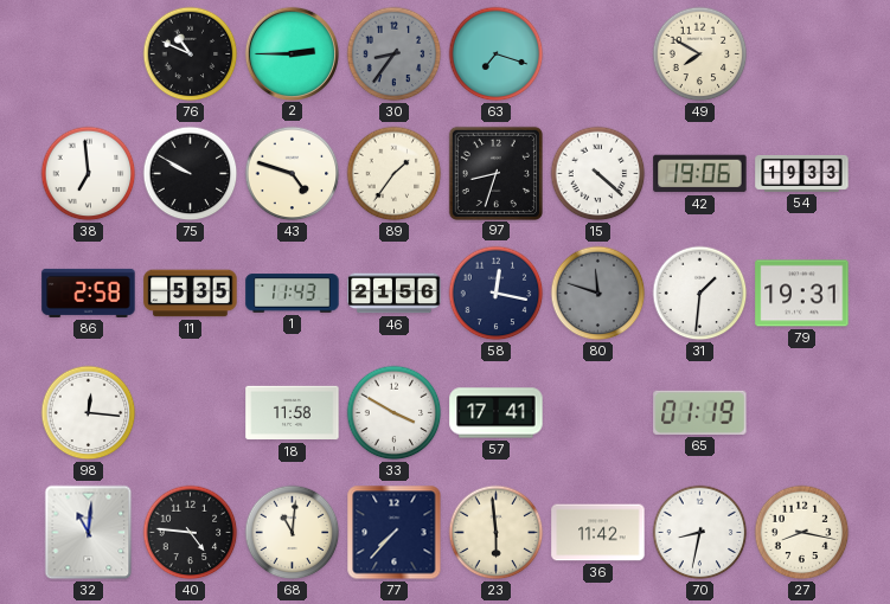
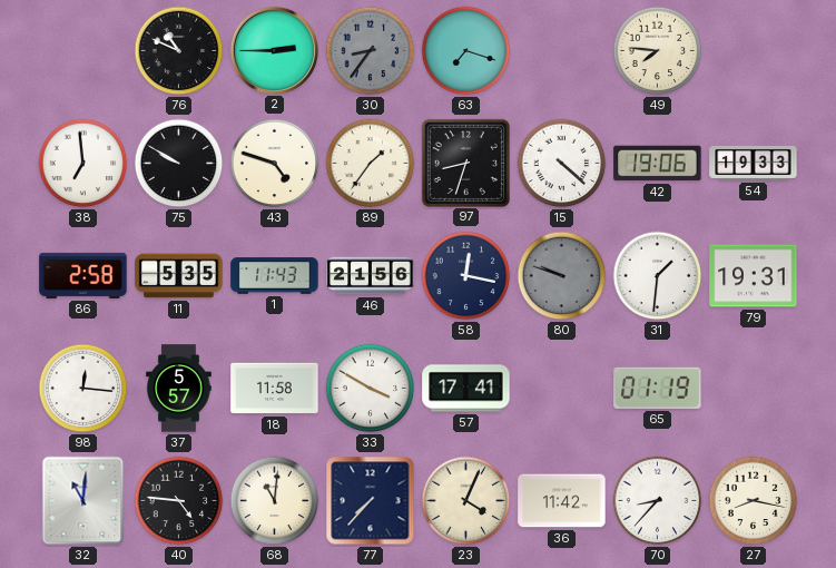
49: 7:50 -> 7:46 (658, 51)
80: 11:48 -> 9:48 (562, 276)
37: none -> 5:57 (179, 389)
23: 5:59 -> 4:04 (466, 501)
70: 8:32 -> 8:37 (658, 501)
